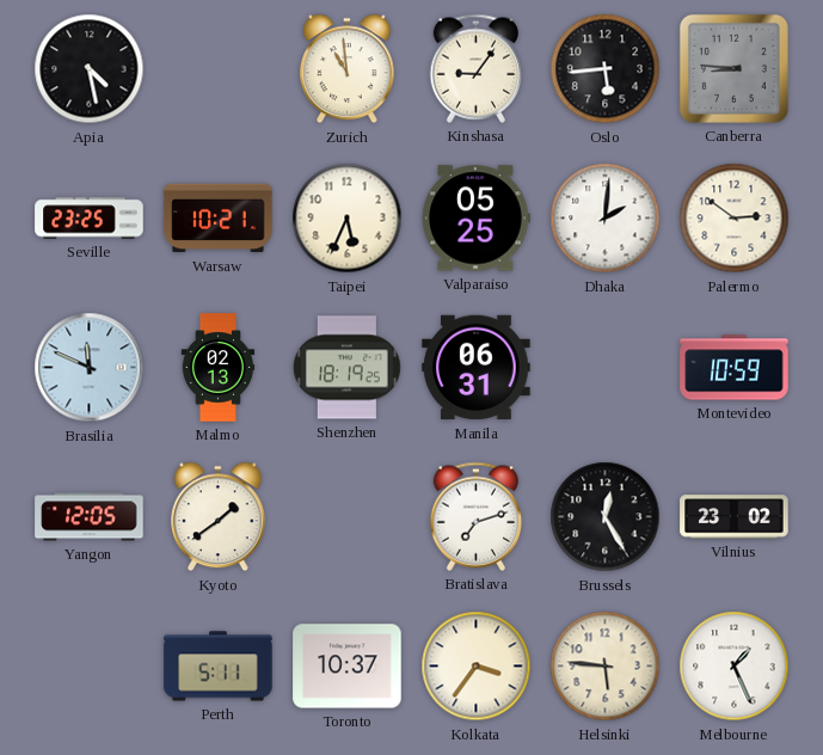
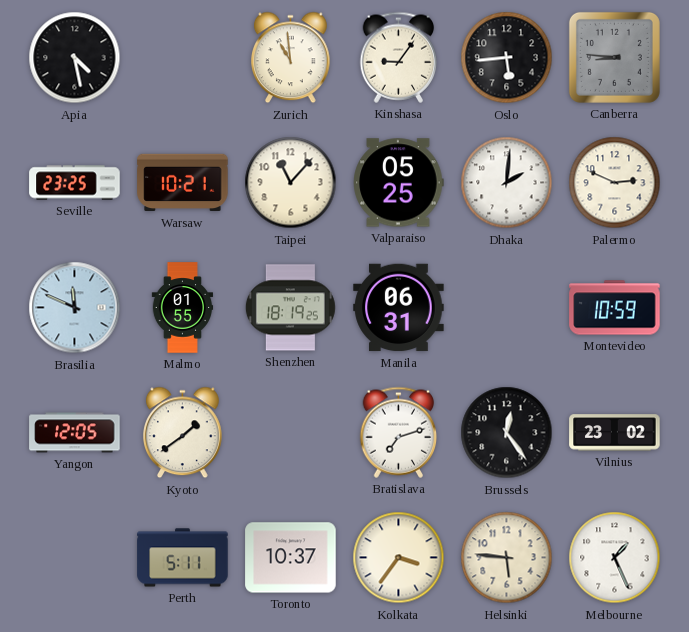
Taipei: 5:34 -> 11:07 (291, 183)
Palermo: 2:51 -> 2:49 (615, 183)
Malmo: 02:13 -> 01:55 (183, 308)
Brussels: 12:25 -> 12:24 (507, 433)
